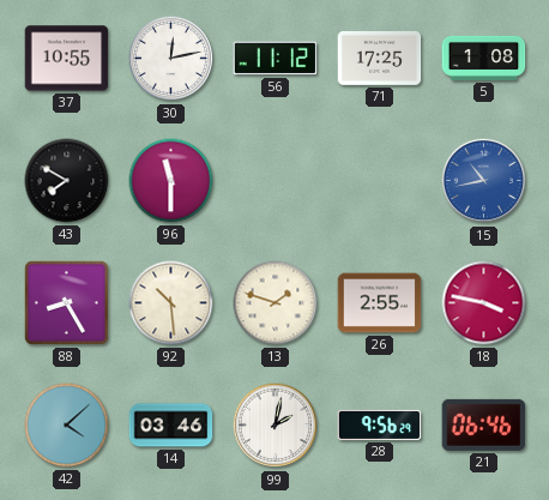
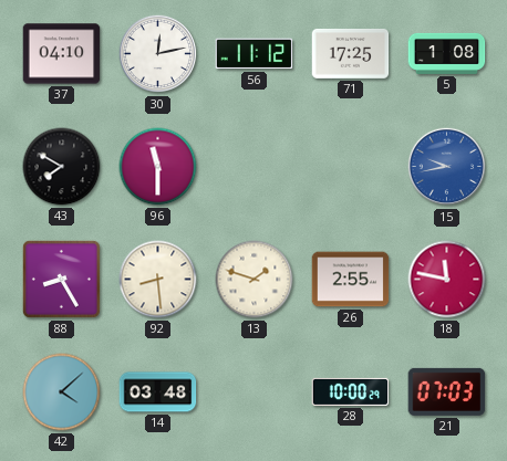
37: 10:55 -> 04:10 (62, 54)
15: 10:43 -> 9:43 (447, 167)
92: 10:29 -> 8:29 (158, 280)
18: 3:47 -> 11:47 (447, 280)
14: 03:46 -> 03:48 (158, 392)
99: 2:02 -> none (276, 426)
28: 9:56 -> 10:00 (351, 391)
21: 06:46 -> 07:03 (447, 391)
